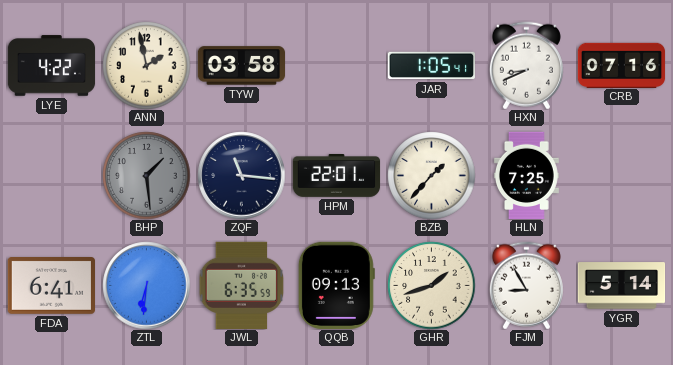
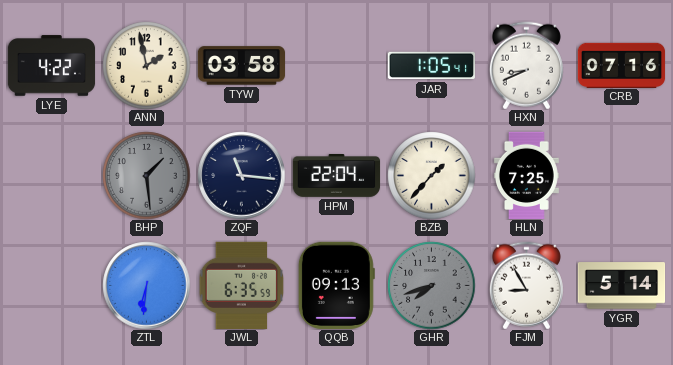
HPM: 22:01 -> 22:04 (336, 176)
FDA: 6:41 -> none (51, 286)
GHR: 1:42 -> 7:42 (431, 285)
GHR dial: cream -> grey (431, 285)
